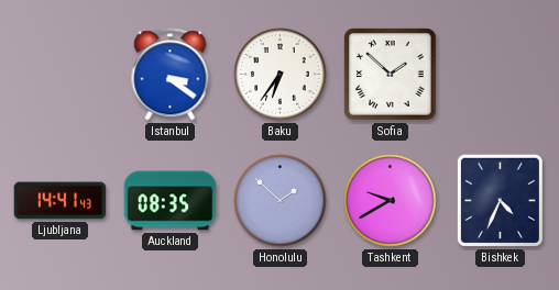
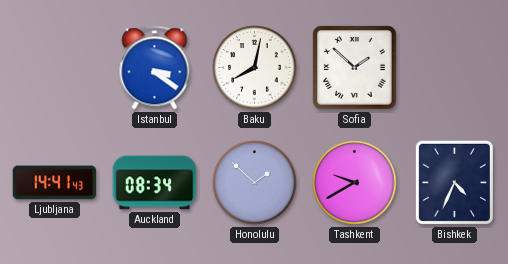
Baku: 6:36 -> 8:02 (255, 68)
Auckland: 08:35 -> 08:34 (155, 183)
